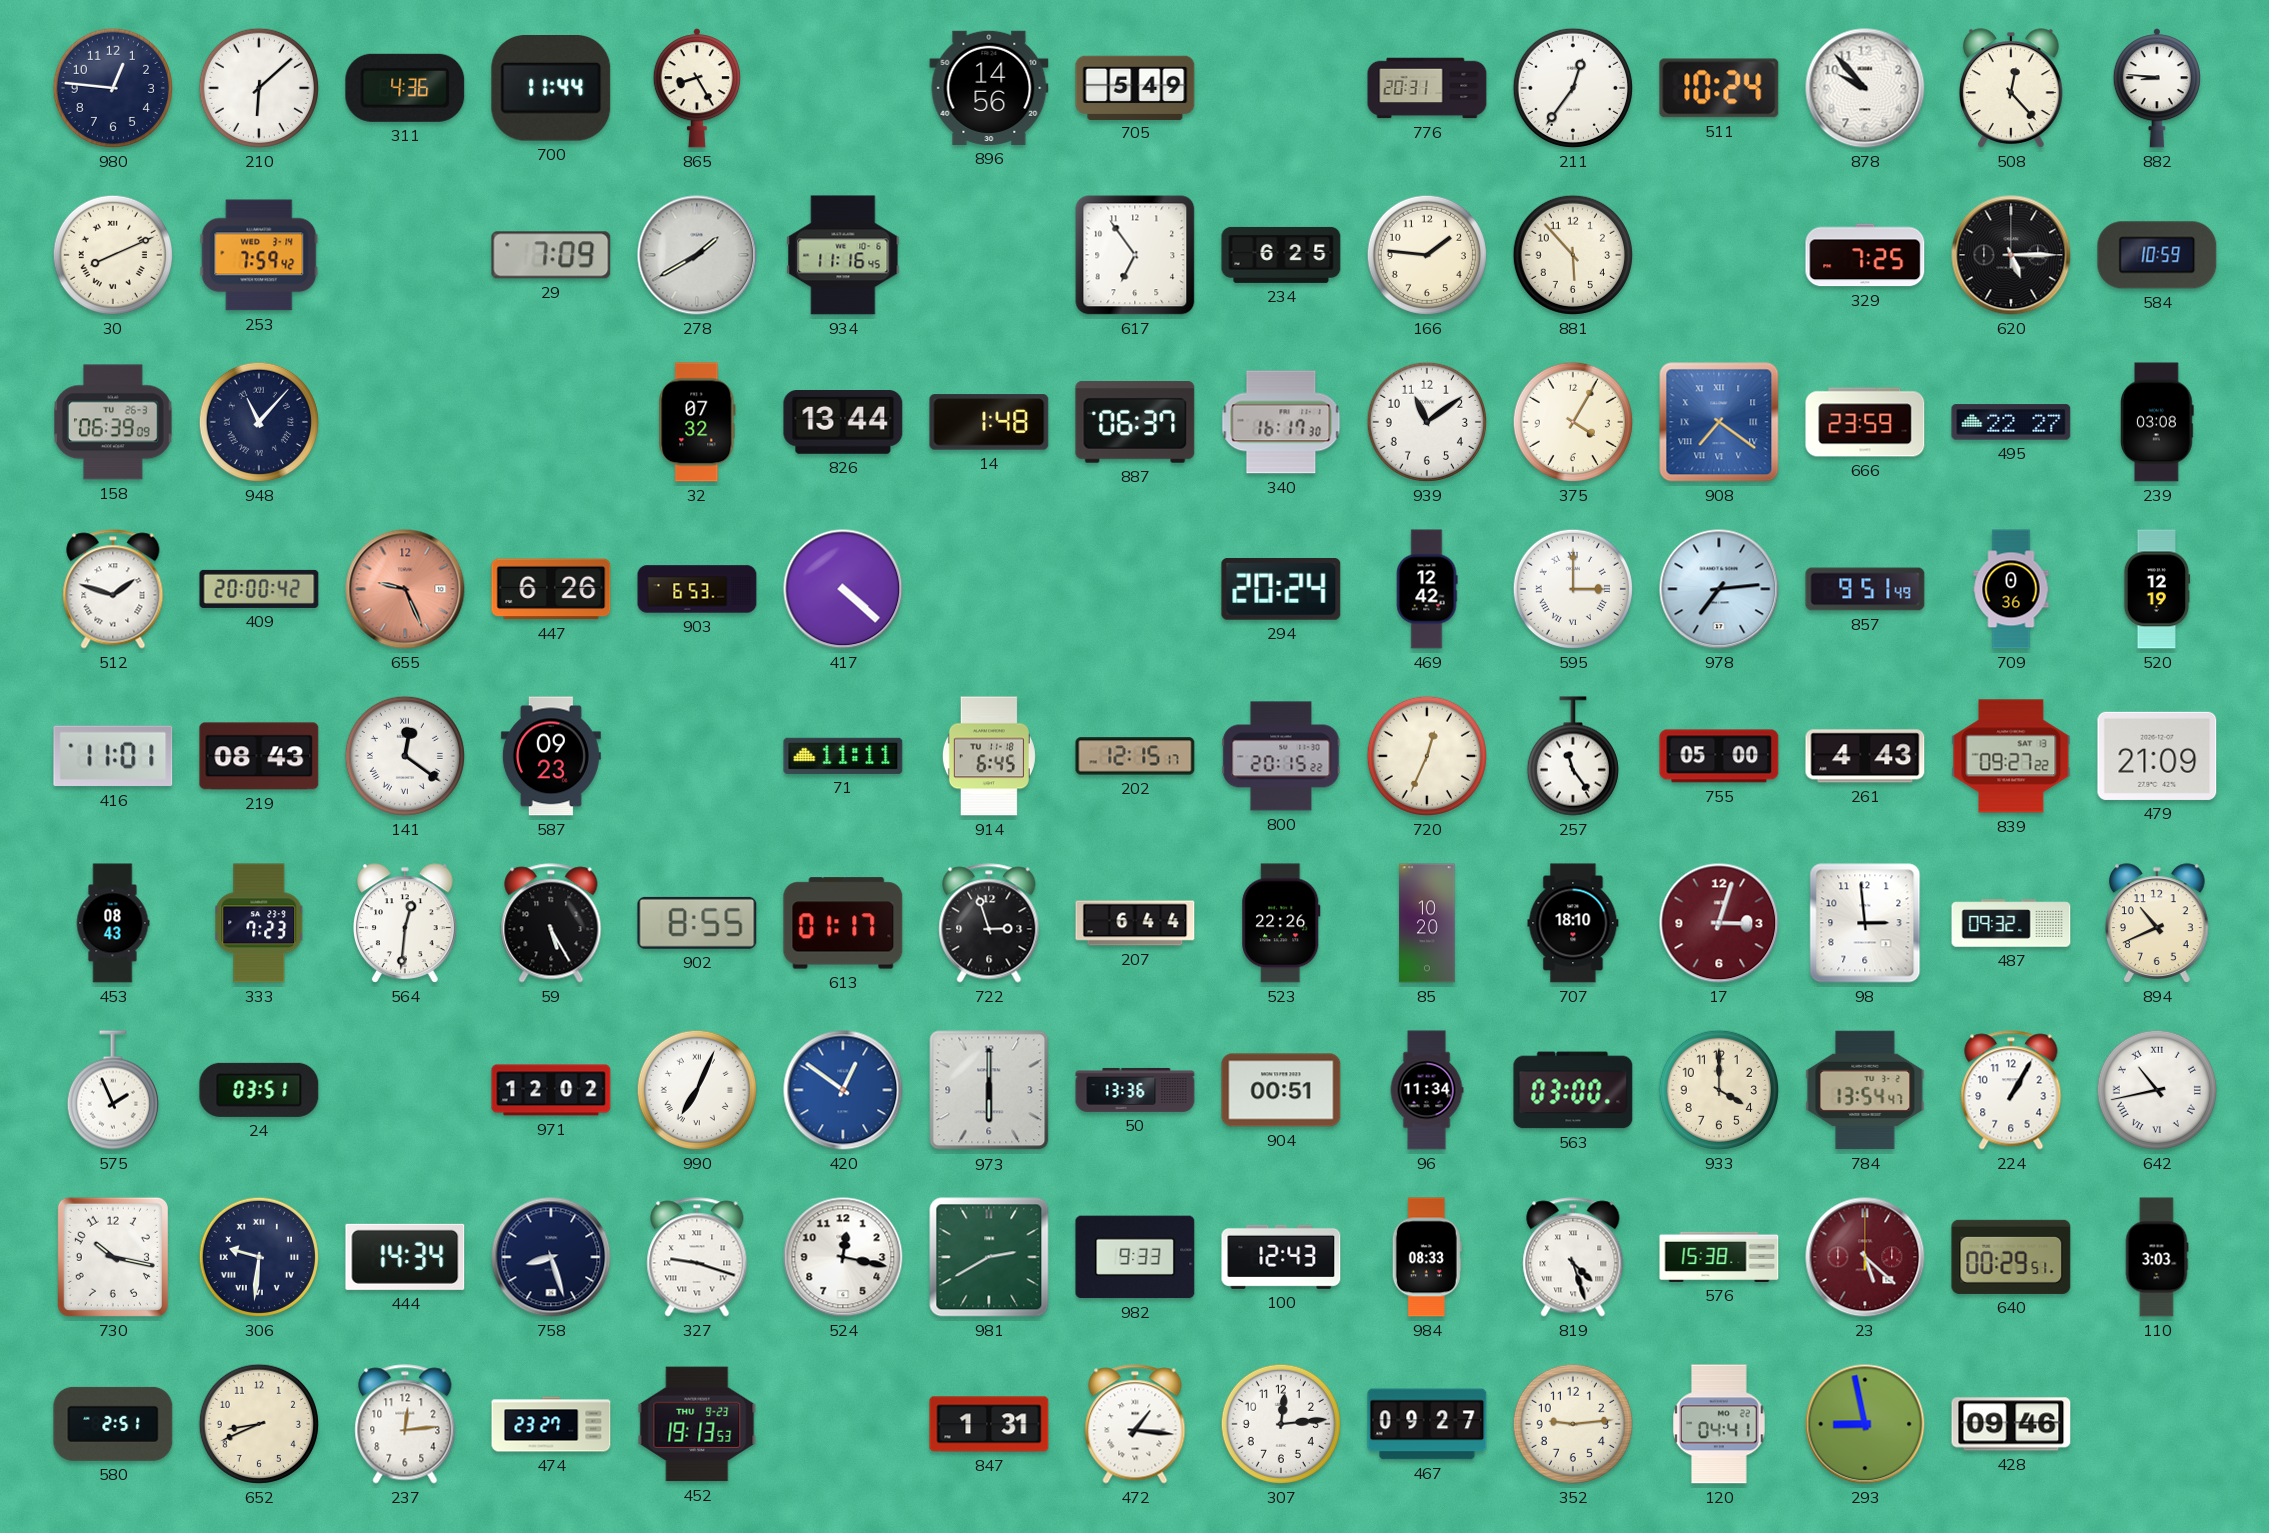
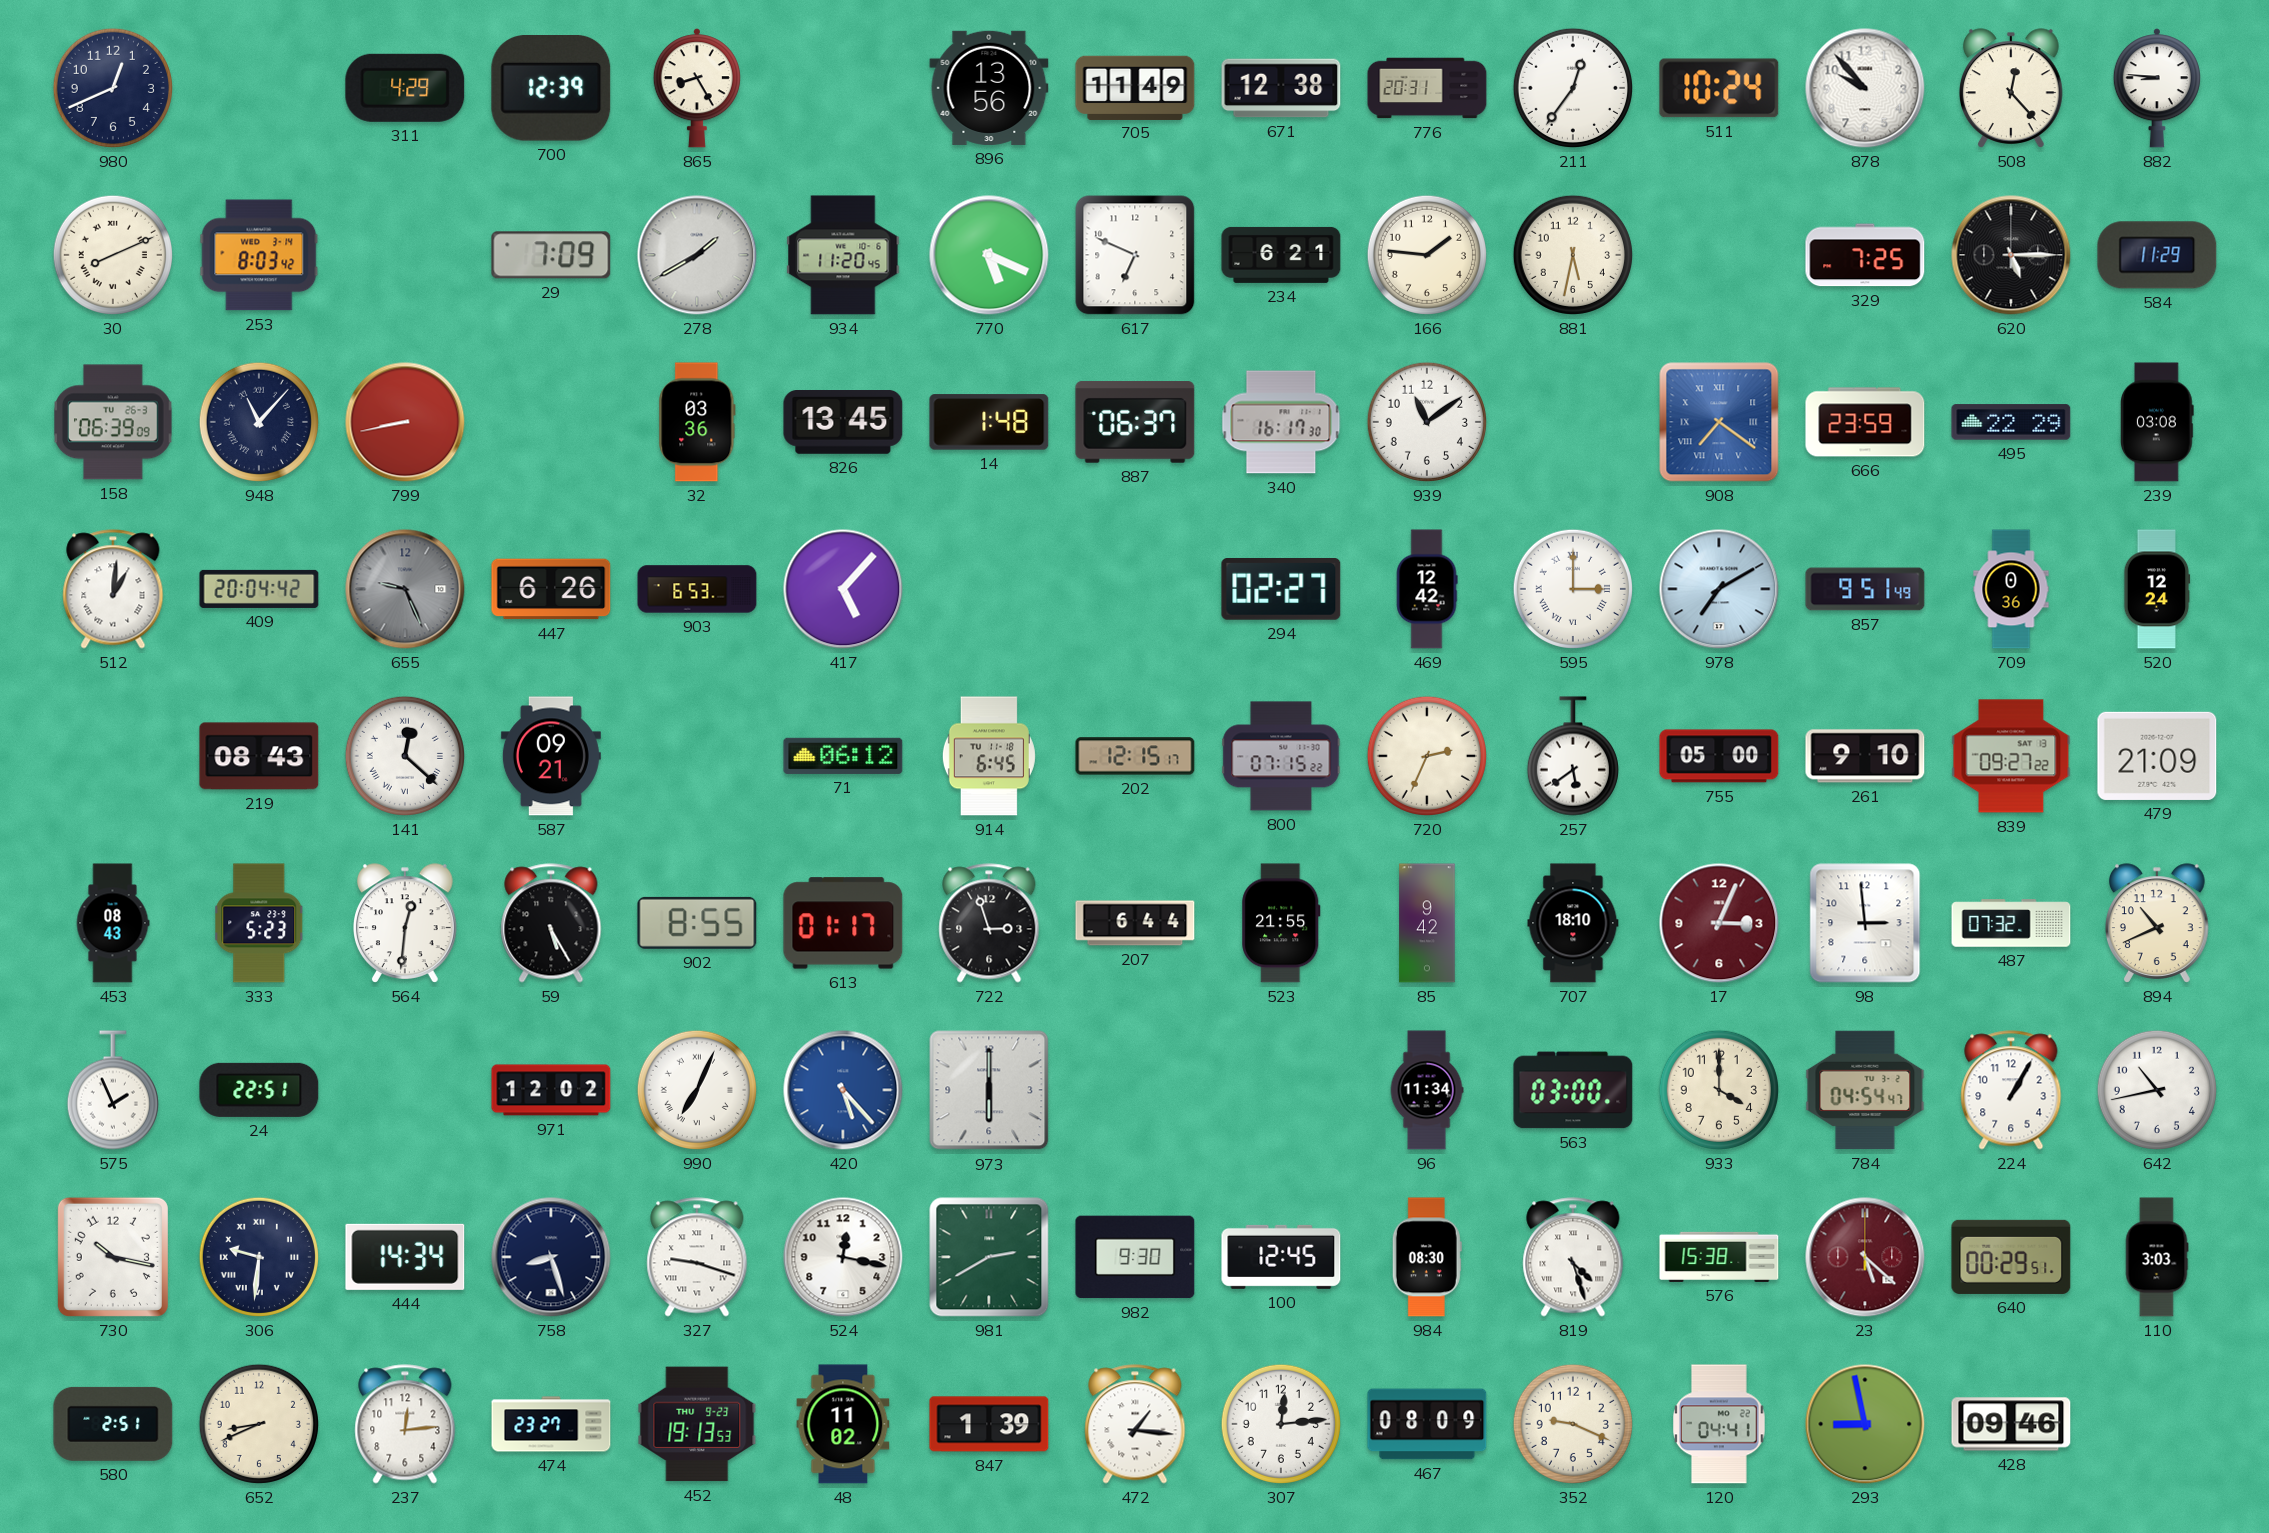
980: 12:46 -> 12:41 (113, 88)
210: 6:08 -> none (259, 88)
311: 4:36 -> 4:29 (405, 88)
700: 11:44 -> 12:39 (551, 89)
896: 14:56 -> 13:56 (989, 88)
705: 5:49 -> 11:49 (1135, 87)
671: none -> 12:38 (1281, 88)
253: 7:59 -> 8:03 (259, 255)
934: 11:16 -> 11:20 (843, 255)
770: none -> 5:19 (989, 255)
617: 6:54 -> 6:49 (1135, 255)
234: 6:25 -> 6:21 (1281, 255)
881: 5:53 -> 5:32 (1573, 255)
584: 10:59 -> 11:29 (2157, 255)
799: none -> 8:43 (405, 422)
32: 07:32 -> 03:36 (697, 422)
826: 13:44 -> 13:45 (843, 423)
375: 4:05 -> none (1573, 422)
495: 22:27 -> 22:29 (2011, 422)
512: 1:48 -> 1:01 (113, 589)
409: 20:00 -> 20:04 (259, 589)
655 dial: salmon -> grey (405, 589)
417: 4:22 -> 5:07 (843, 589)
294: 20:24 -> 02:27 (1281, 590)
978: 7:14 -> 7:10 (1719, 589)
520: 12:19 -> 12:24 (2157, 589)
416: 11:01 -> none (113, 756)
141: 12:21 -> 12:22 (405, 756)
587: 09:23 -> 09:21 (551, 756)
71: 11:11 -> 06:12 (843, 756)
800: 20:15 -> 07:15 (1281, 756)
720: 12:34 -> 2:34 (1427, 756)
257: 11:24 -> 5:39 (1573, 756)
261: 4:43 -> 9:10 (1865, 756)
333: 7:23 -> 5:23 (259, 923)
523: 22:26 -> 21:55 (1281, 923)
85: 10:20 -> 9:42 (1427, 923)
17: 3:03 -> 3:04 (1719, 923)
487: 09:32 -> 07:32 (2011, 923)
24: 03:51 -> 22:51 (259, 1090)
420: 12:51 -> 5:23 (843, 1090)
50: 13:36 -> none (1135, 1090)
904: 00:51 -> none (1281, 1090)
784: 13:54 -> 04:54 (1865, 1090)
642 numerals: Roman -> Arabic (2157, 1090)
982: 9:33 -> 9:30 (1135, 1257)
100: 12:43 -> 12:45 (1281, 1257)
984: 08:33 -> 08:30 (1427, 1257)
48: none -> 11:02 (843, 1424)
847: 1:31 -> 1:39 (989, 1424)
467: 09:27 -> 08:09 (1427, 1424)
352: 9:14 -> 9:19 (1573, 1424)
